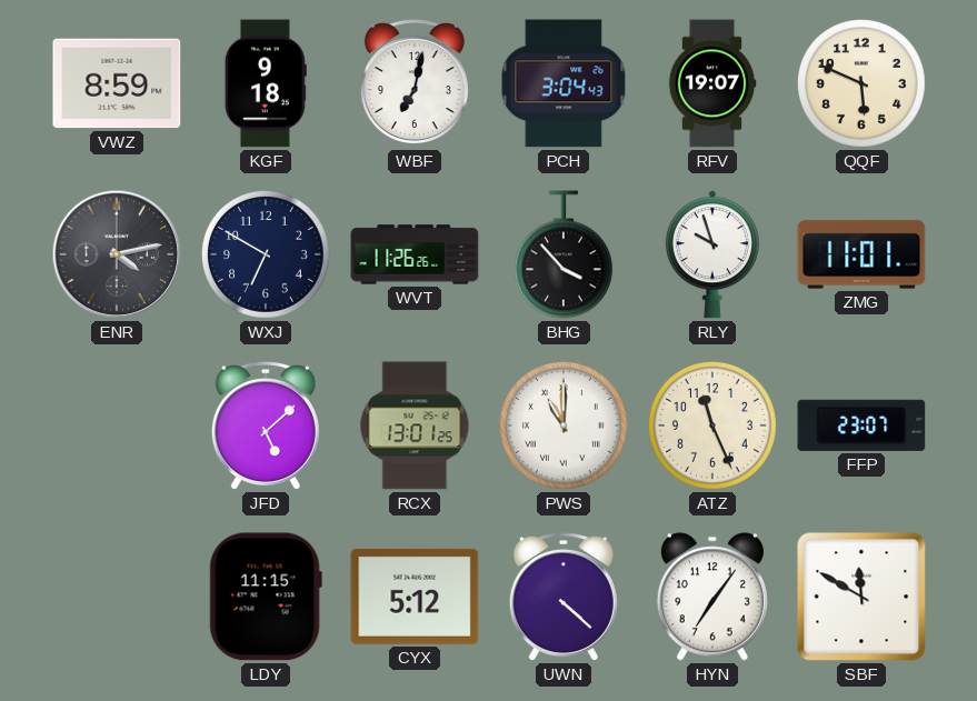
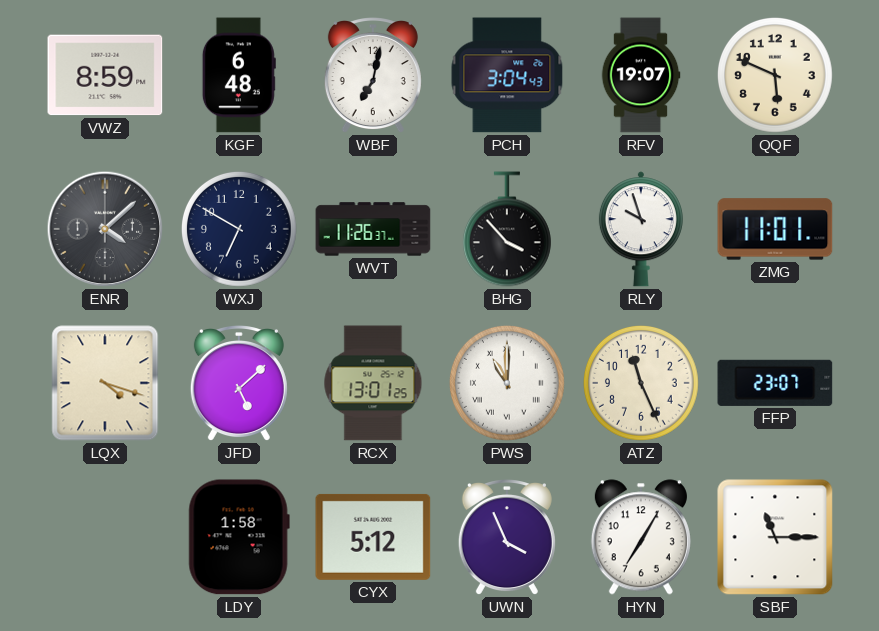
KGF: 9:18 -> 6:48 (239, 75)
ENR: 4:13 -> 4:08 (105, 229)
WVT: 11:26:26 -> 11:26:37 (373, 229)
LQX: none -> 4:18 (105, 383)
LDY: 11:15 -> 1:58 (239, 537)
UWN: 4:22 -> 3:56 (507, 538)
HYN: 7:06 -> 7:05 (641, 537)
SBF: 11:50 -> 11:15 (775, 537)
